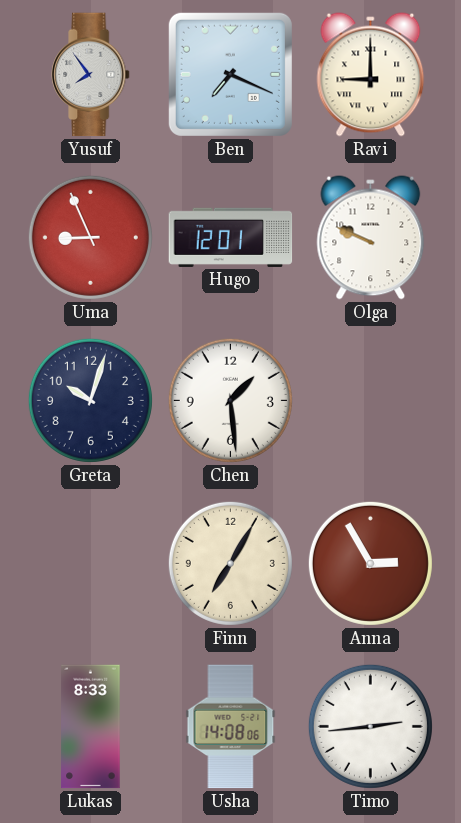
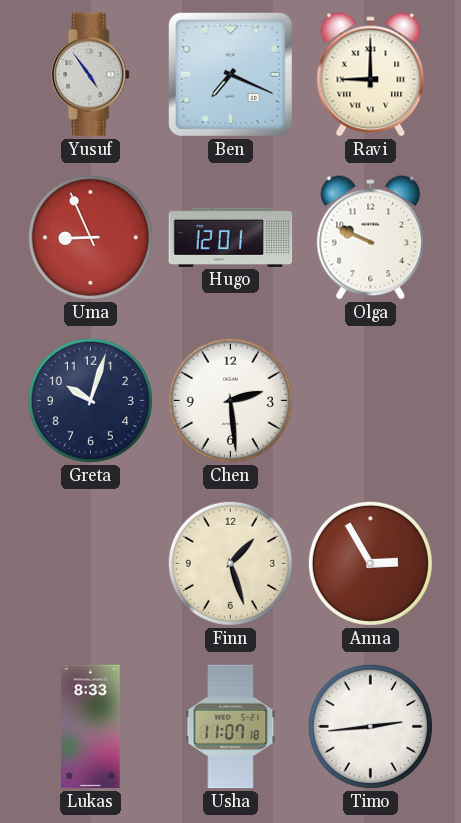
Yusuf: 7:54 -> 4:54 (91, 75)
Chen: 1:29 -> 2:29 (230, 400)
Finn: 7:05 -> 1:27 (230, 563)
Usha: 14:08 -> 11:07 (231, 727)
